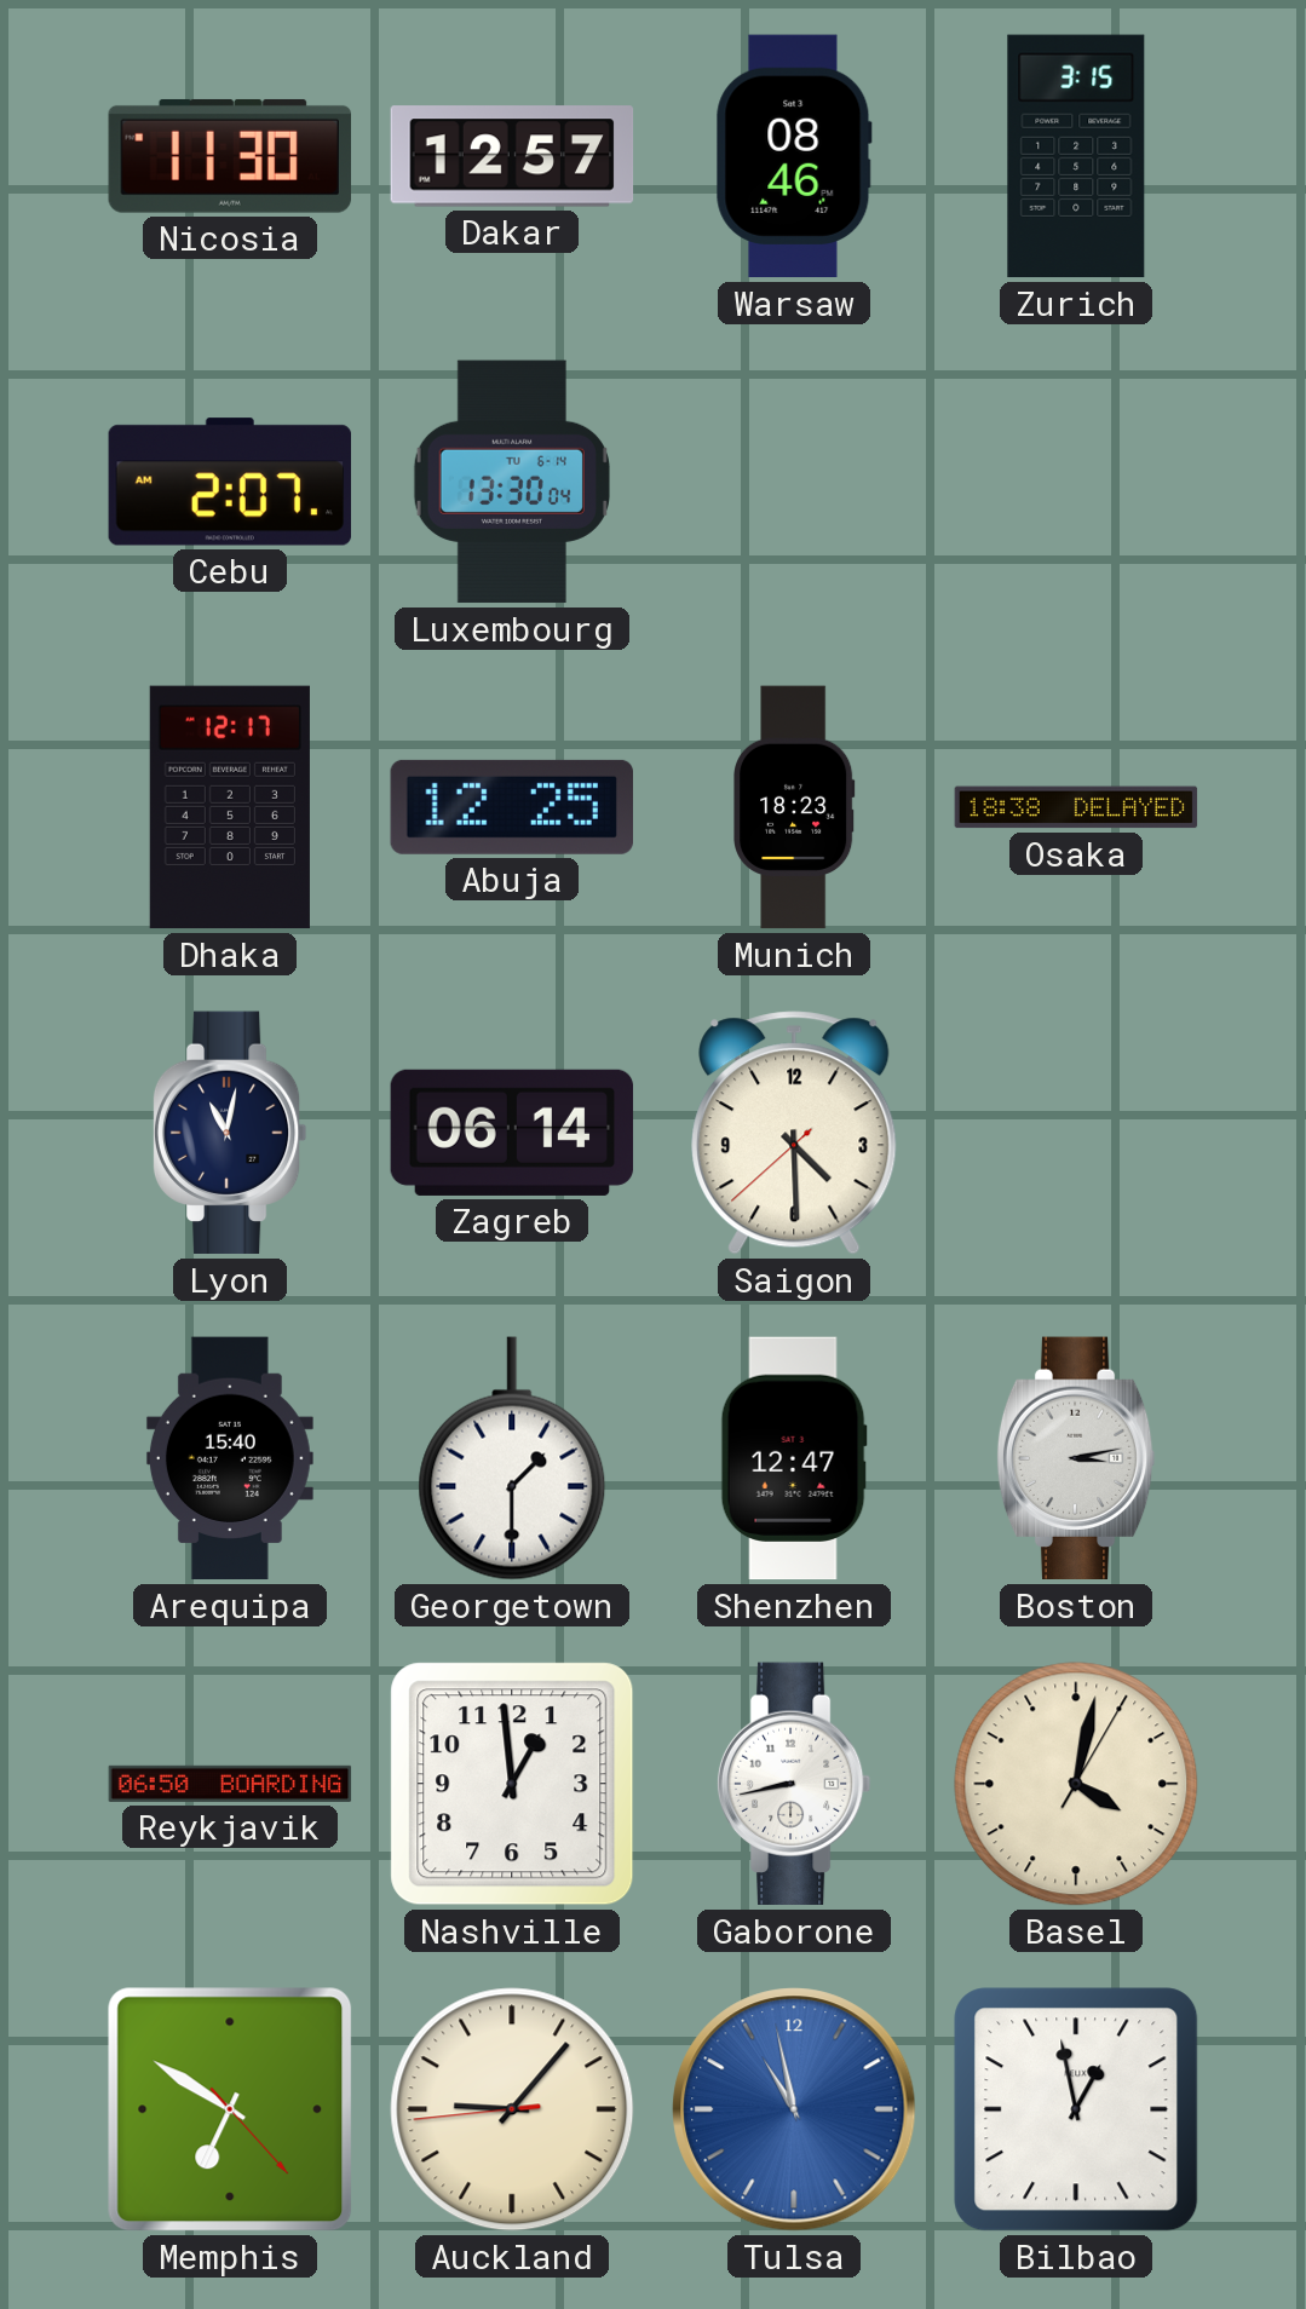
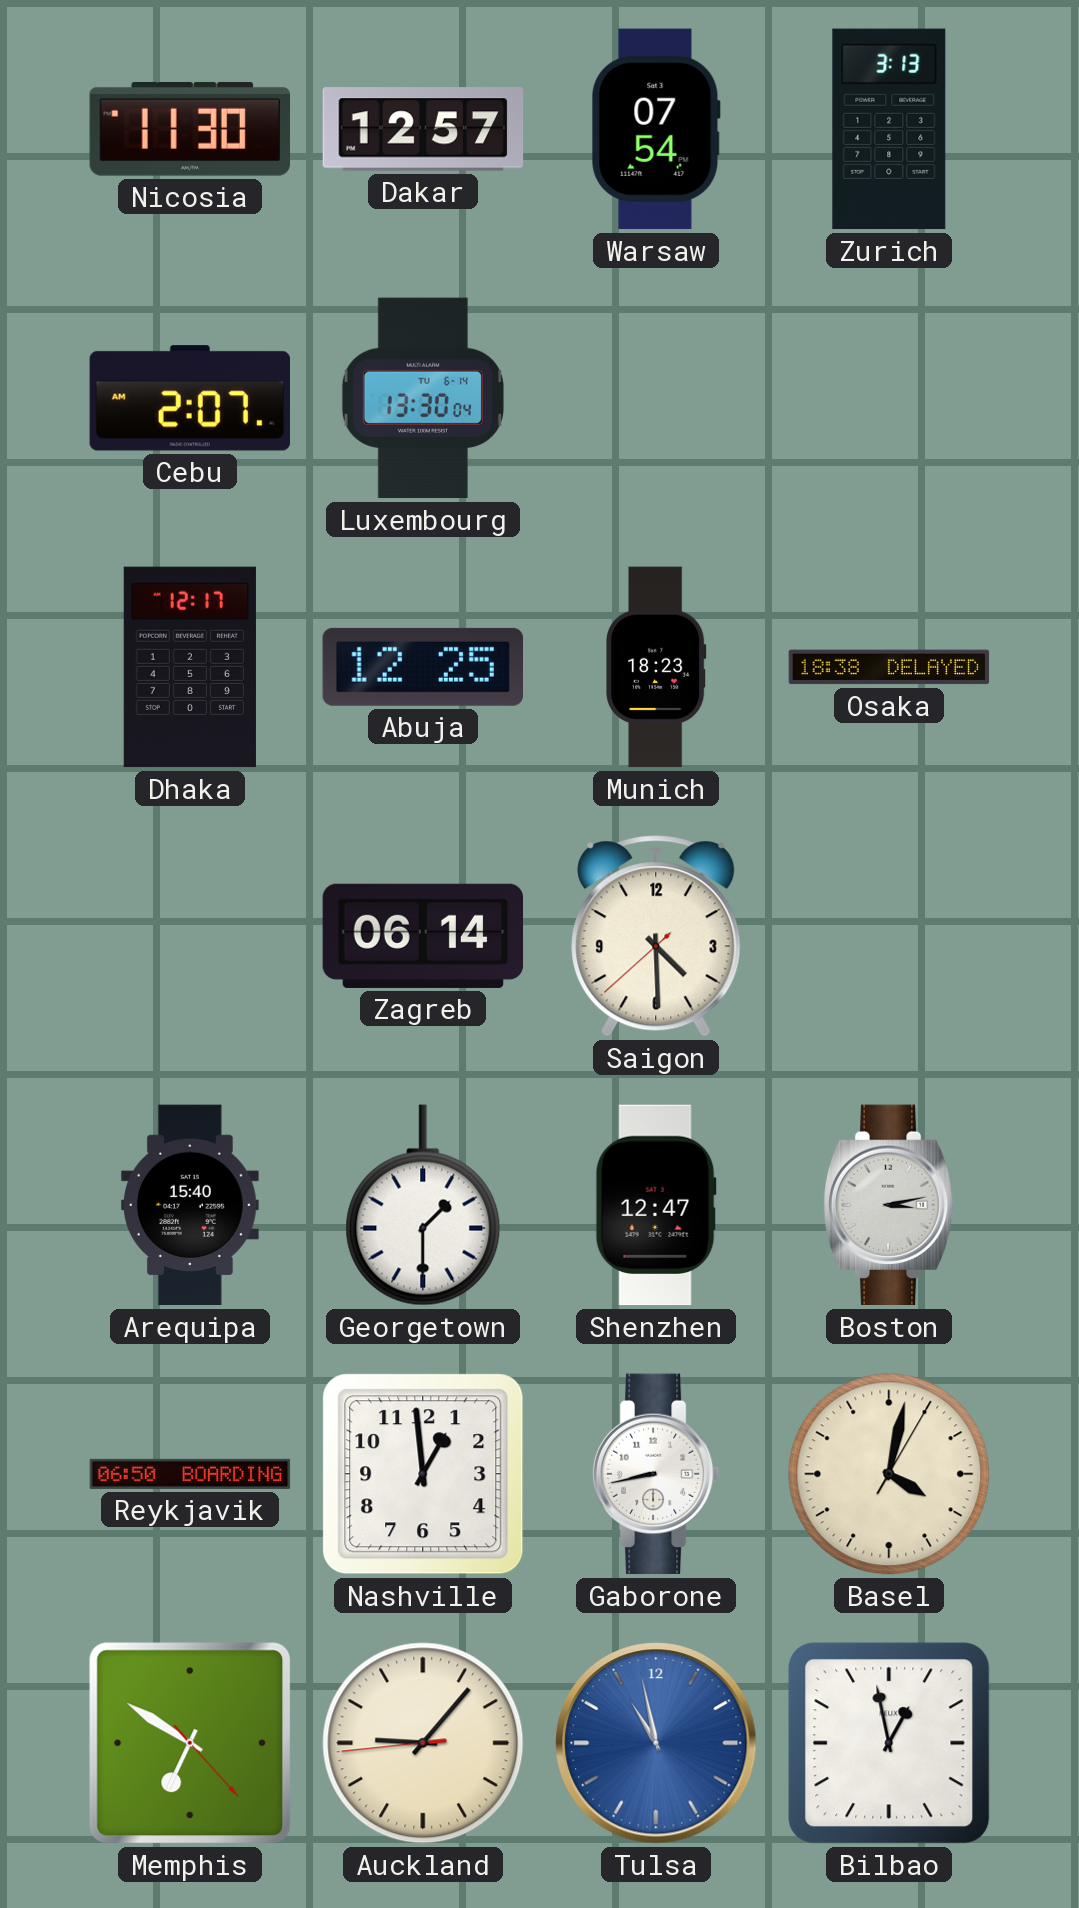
Warsaw: 08:46 -> 07:54 (656, 129)
Zurich: 3:15 -> 3:13 (889, 129)
Lyon: 11:02 -> none (230, 1133)
